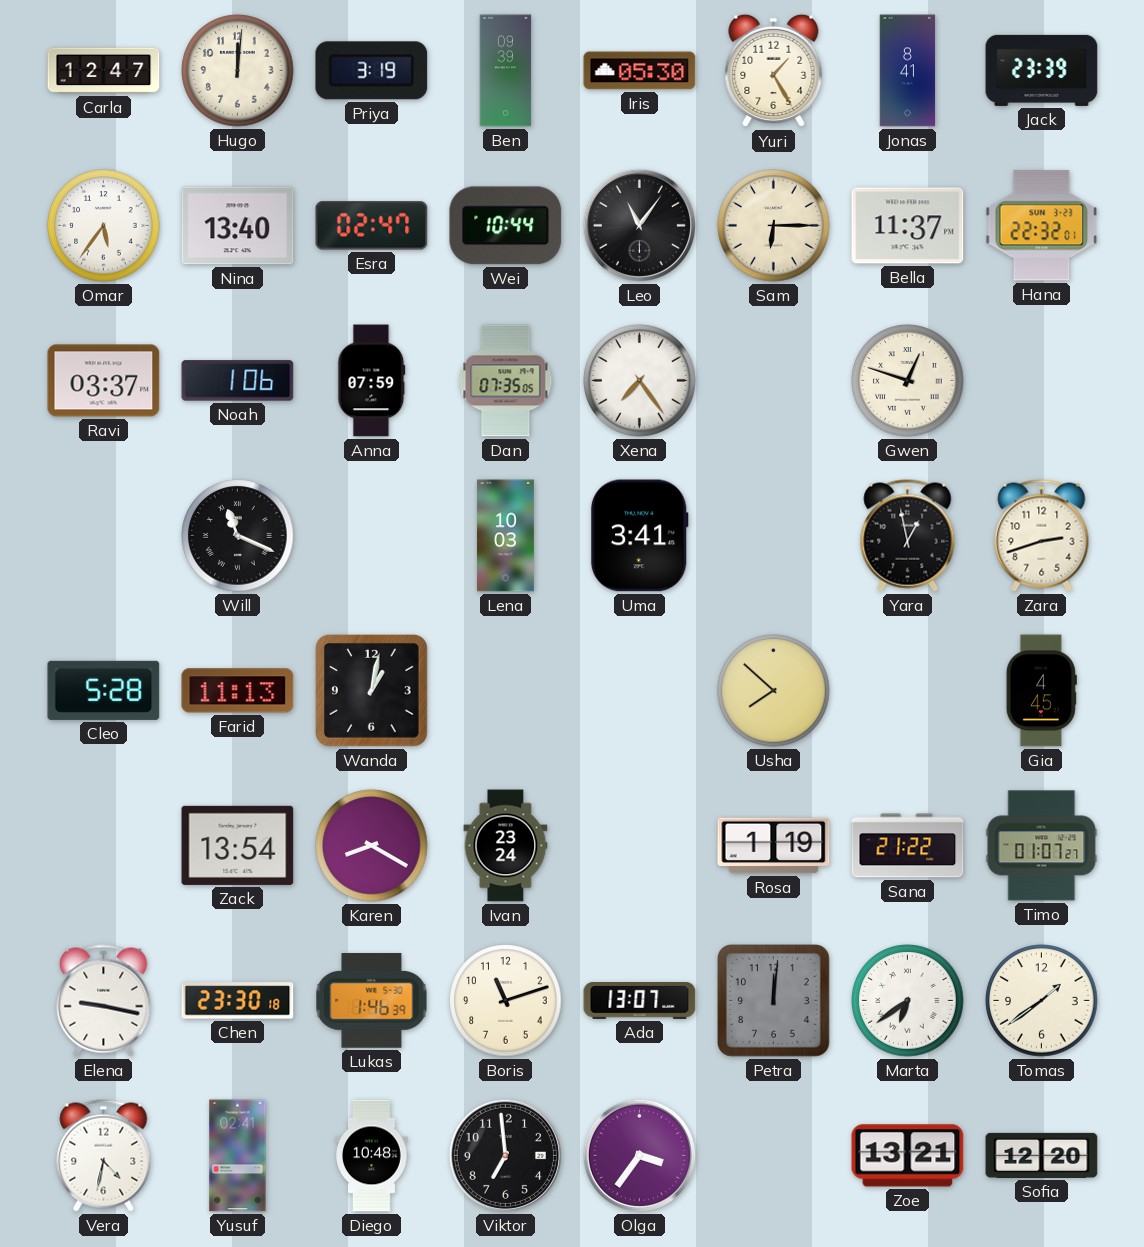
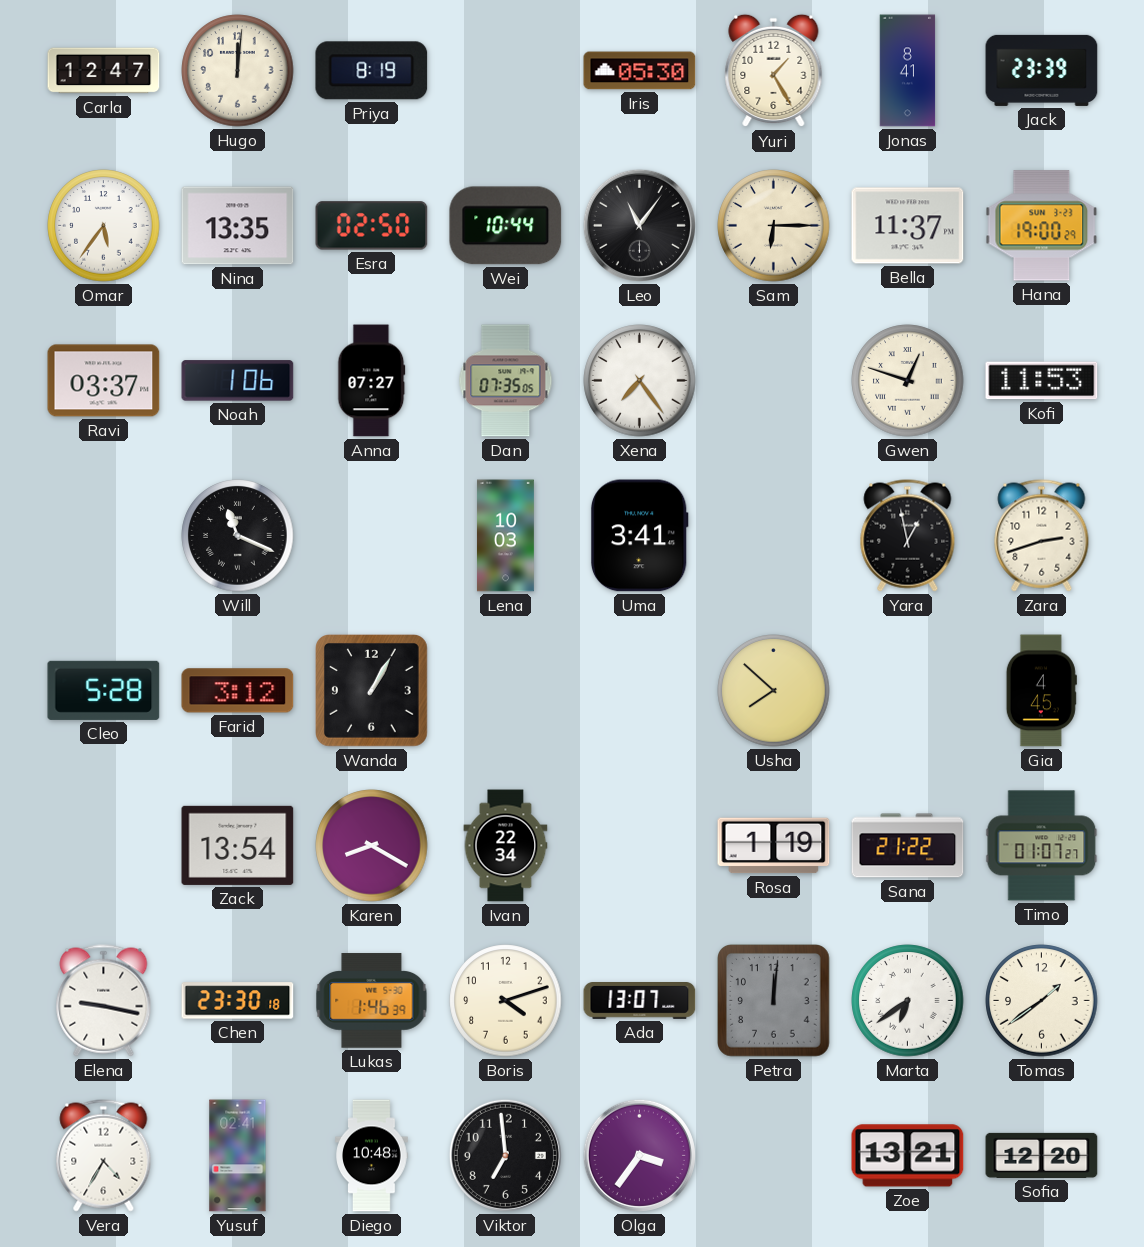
Priya: 3:19 -> 8:19 (372, 71)
Ben: 09:39 -> none (506, 71)
Nina: 13:40 -> 13:35 (238, 226)
Esra: 02:47 -> 02:50 (372, 226)
Hana: 22:32 -> 19:00 (1042, 226)
Anna: 07:59 -> 07:27 (372, 381)
Kofi: none -> 11:53 (1042, 381)
Farid: 11:13 -> 3:12 (238, 691)
Wanda: 1:02 -> 1:05 (372, 691)
Ivan: 23:24 -> 22:34 (506, 846)
Boris: 11:12 -> 4:12 (506, 1001)
Vera: 4:32 -> 4:35 (104, 1156)
